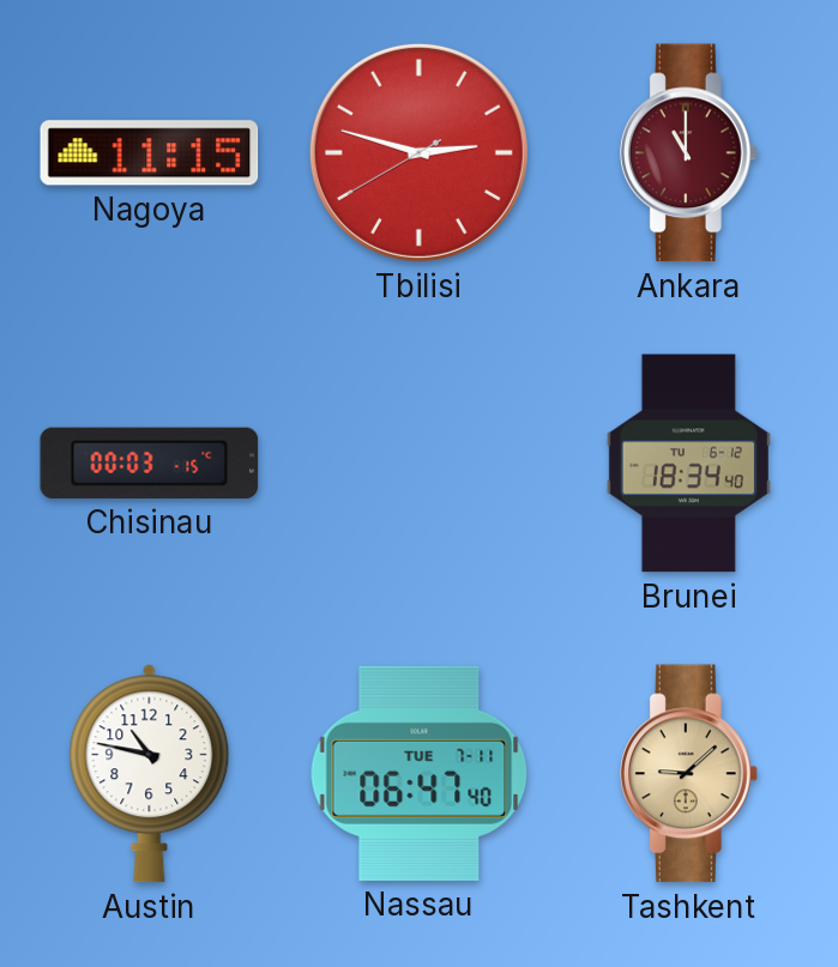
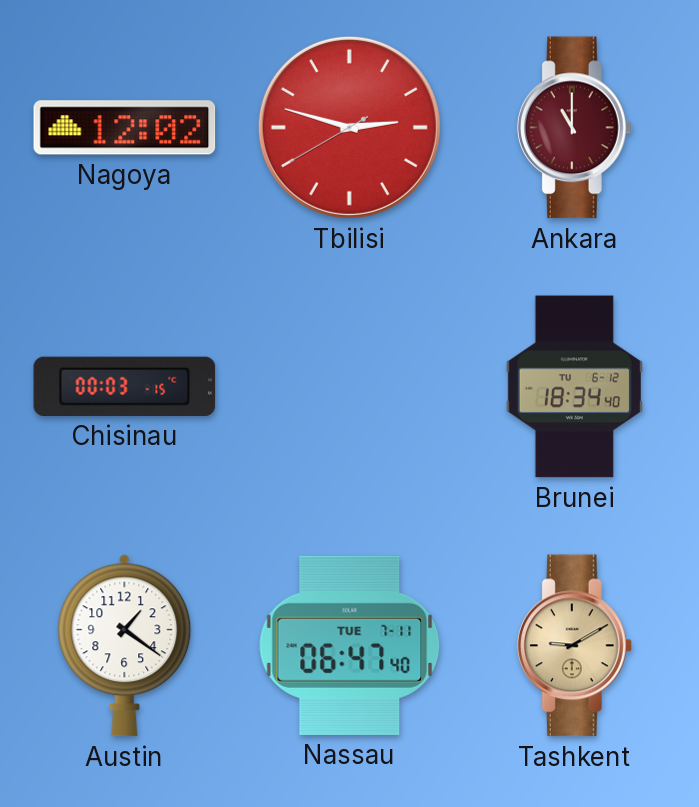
Nagoya: 11:15 -> 12:02 (125, 128)
Austin: 10:47 -> 1:21 (125, 646)
Tashkent: 9:08 -> 9:10 (574, 646)
